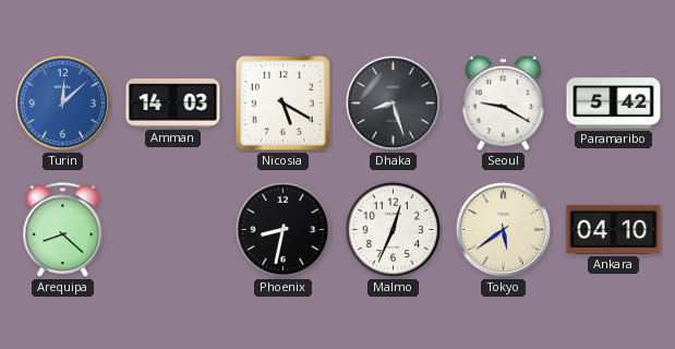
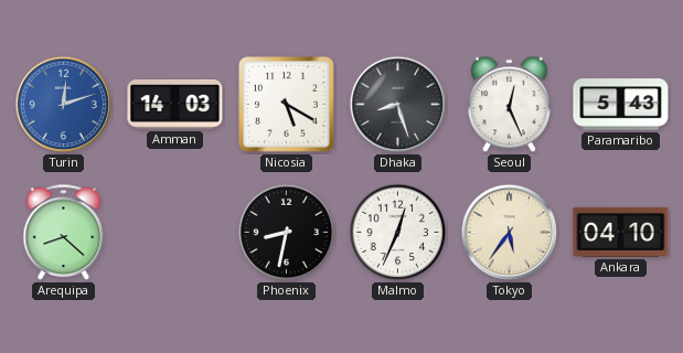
Turin: 12:08 -> 12:12 (64, 105)
Seoul: 9:20 -> 12:26 (510, 105)
Paramaribo: 5:42 -> 5:43 (621, 105)
Tokyo: 5:39 -> 5:36 (510, 233)
